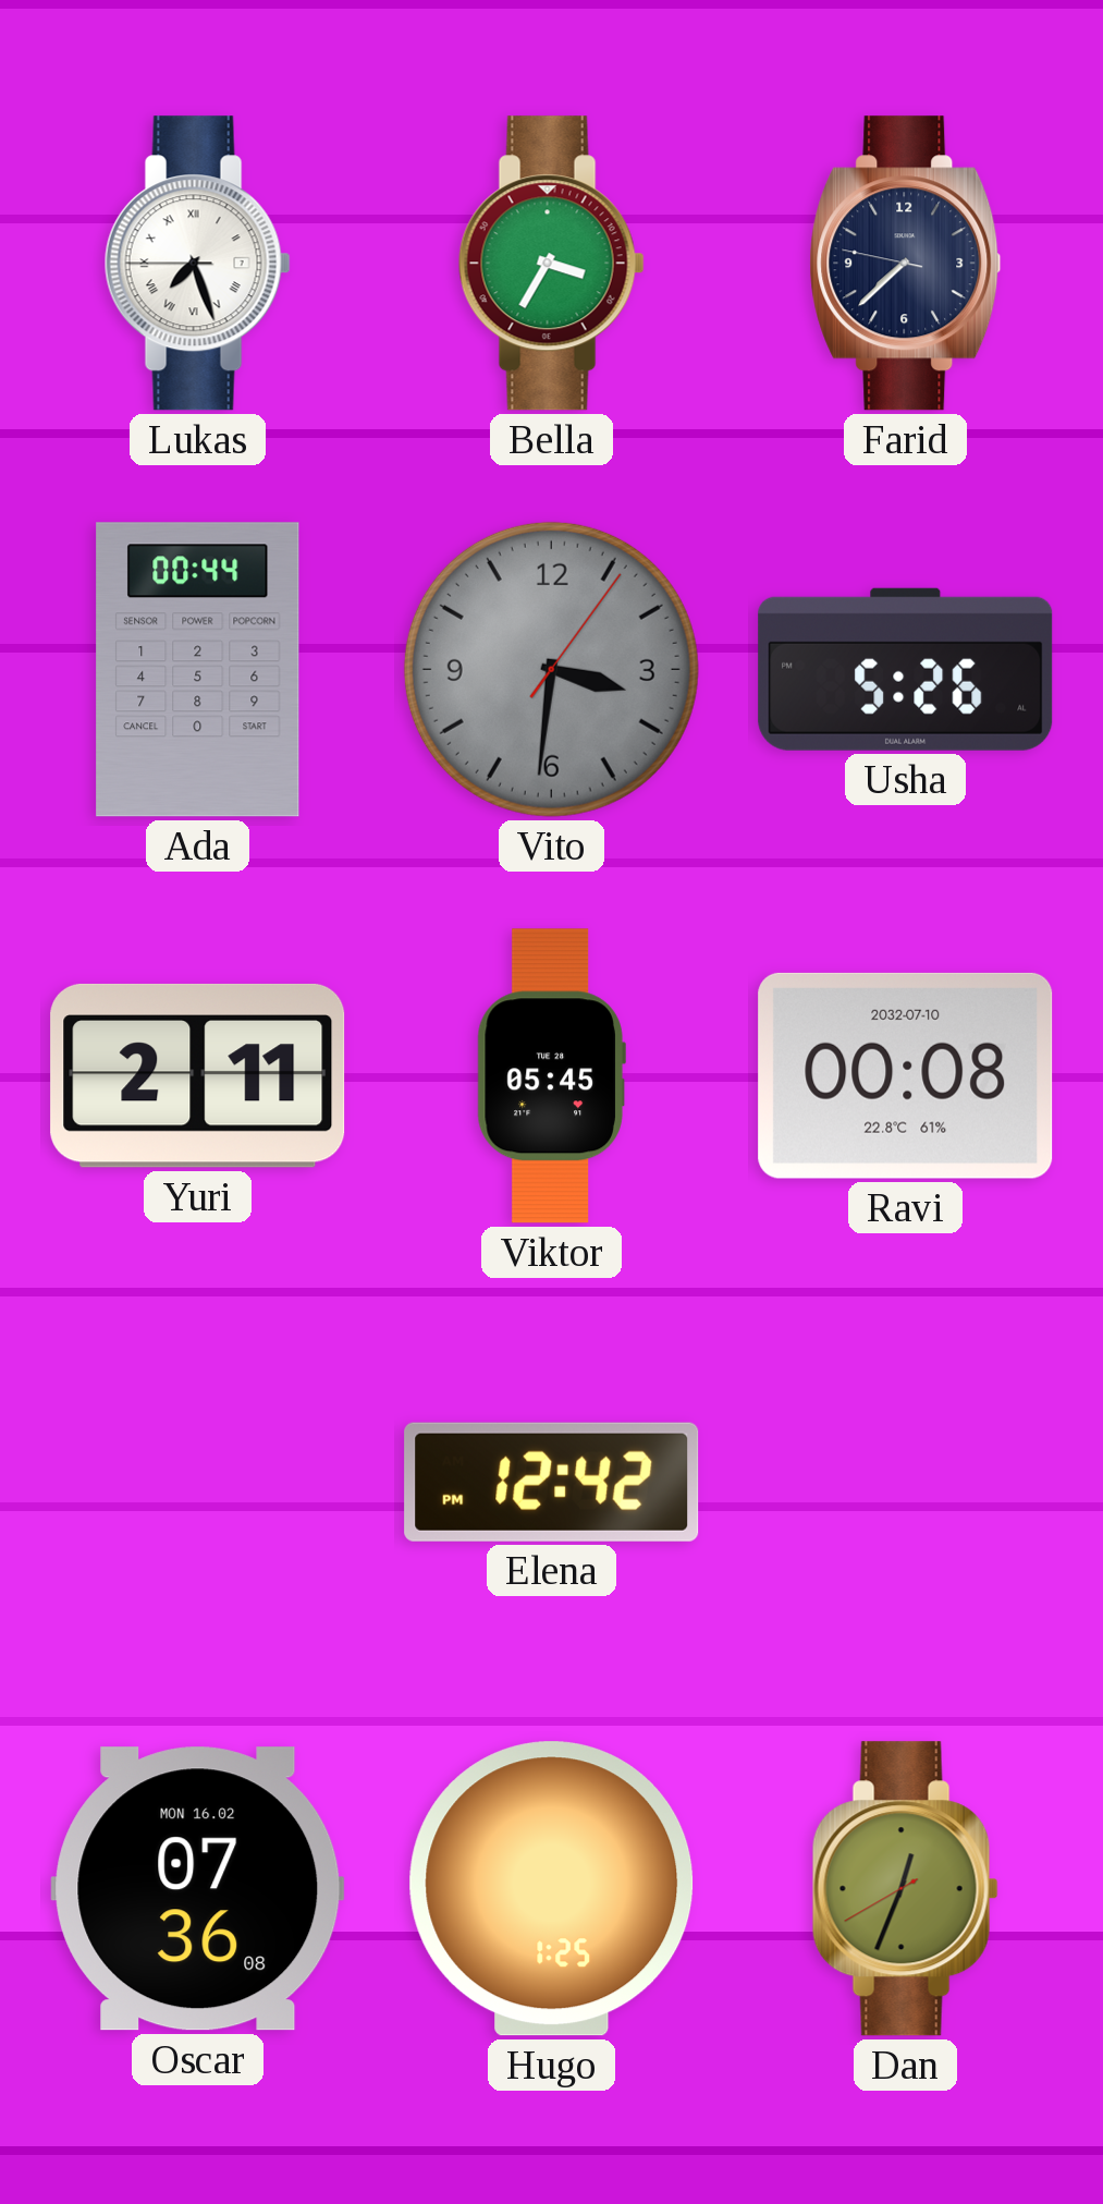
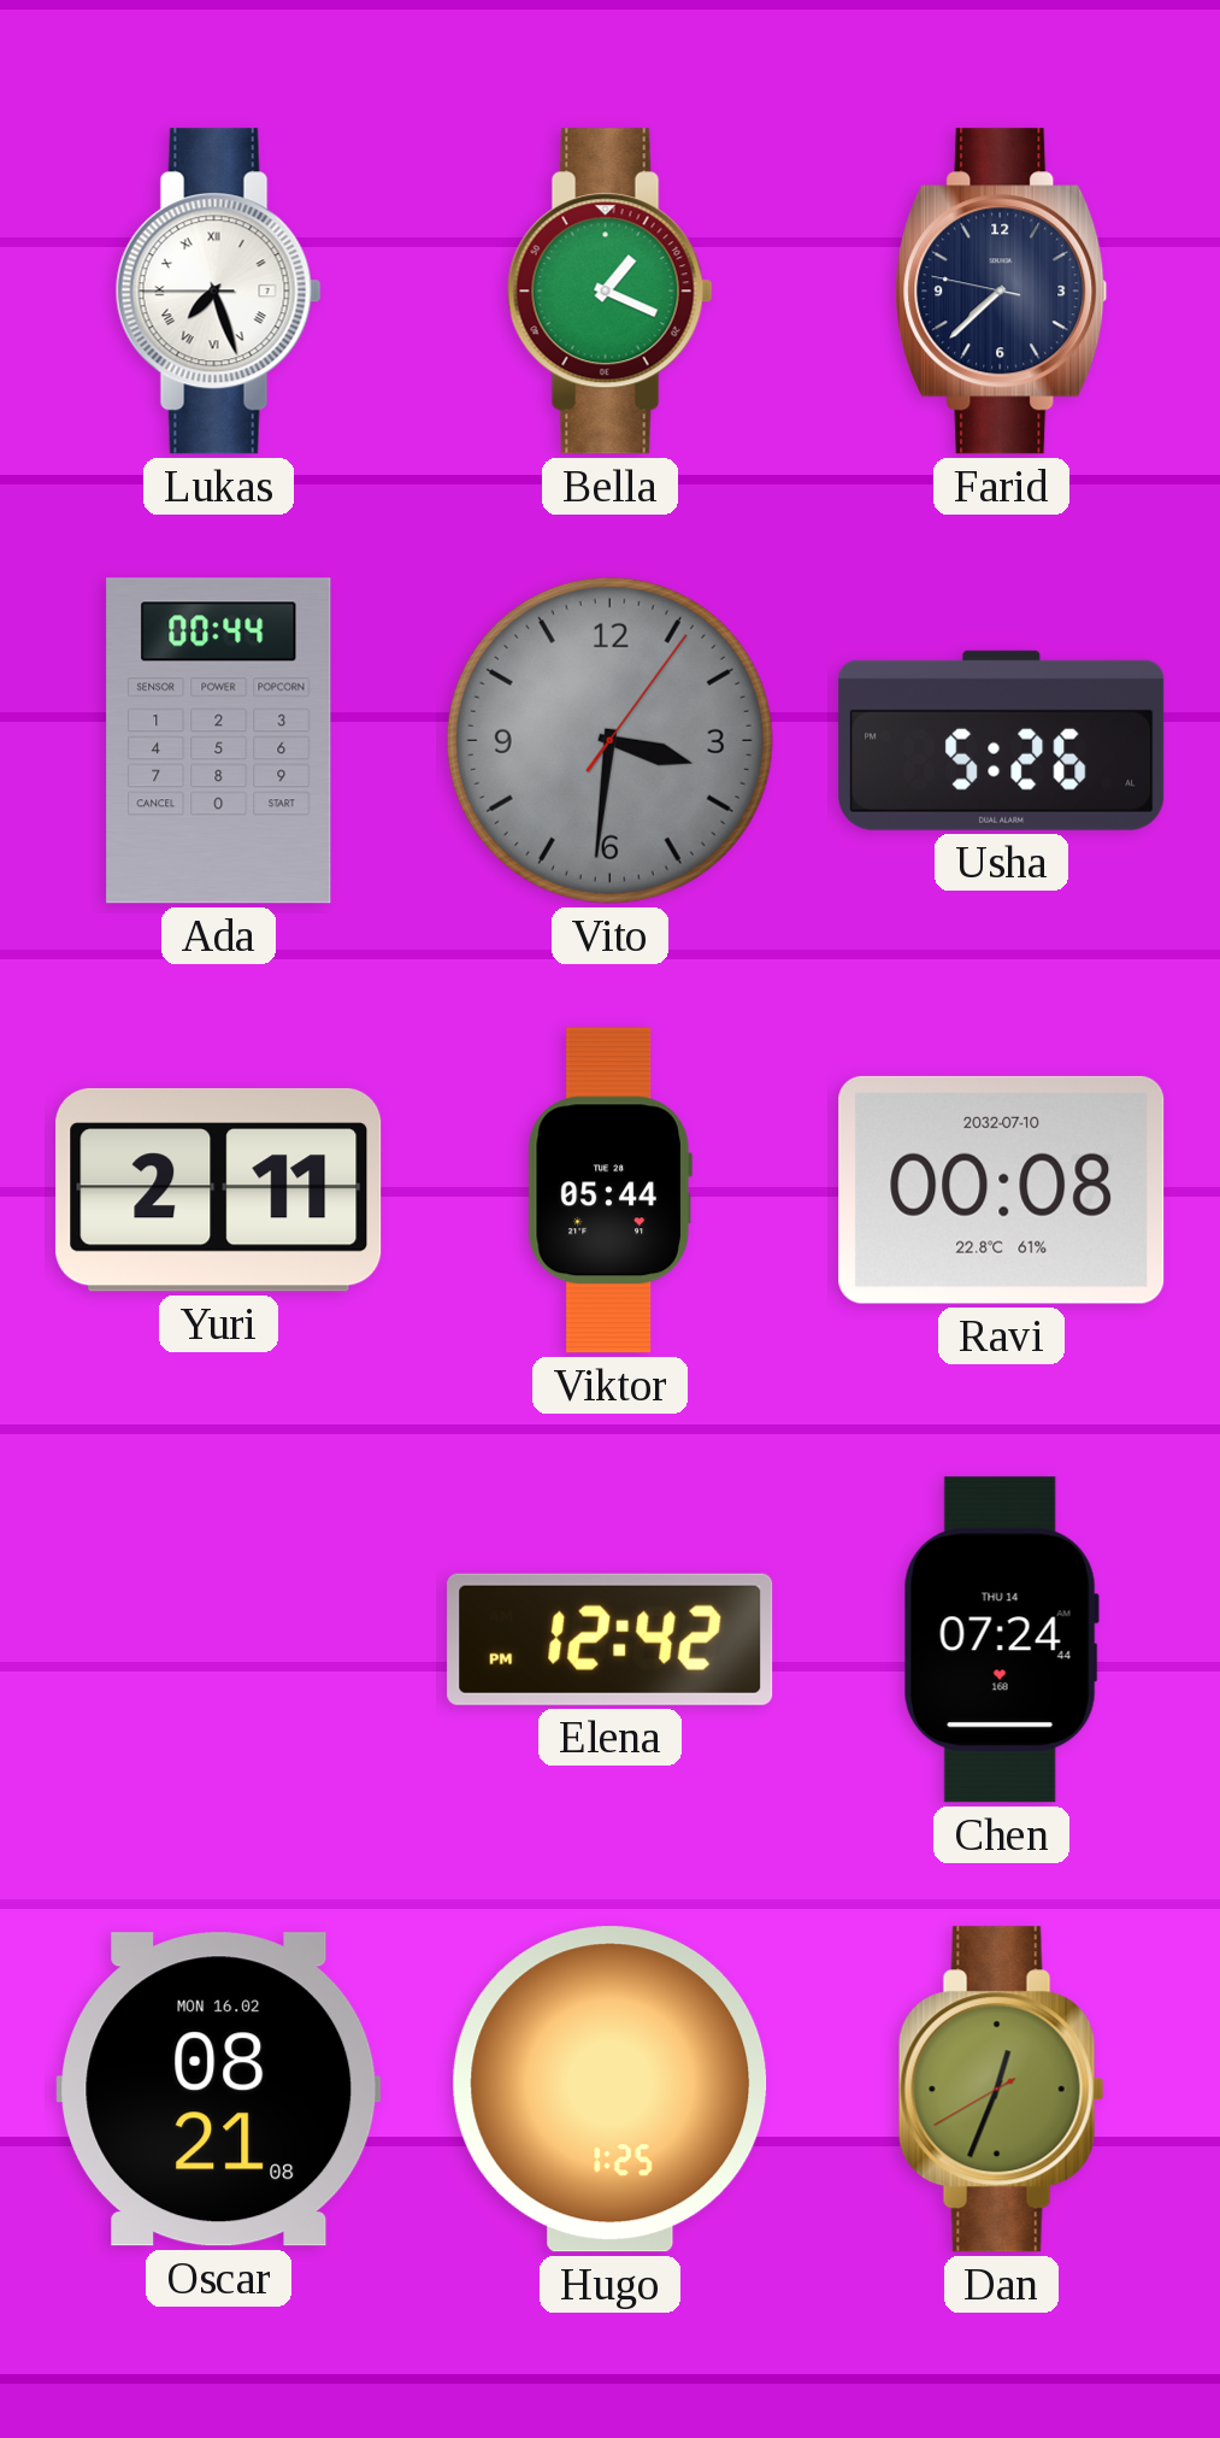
Bella: 3:35 -> 1:19 (609, 292)
Viktor: 05:45 -> 05:44 (609, 1191)
Chen: none -> 07:24 (1001, 1640)
Oscar: 07:36 -> 08:21 (219, 2090)
